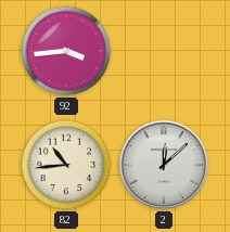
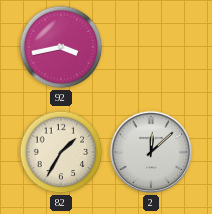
92: 3:44 -> 3:43 (61, 47)
82: 10:44 -> 1:35 (61, 152)
